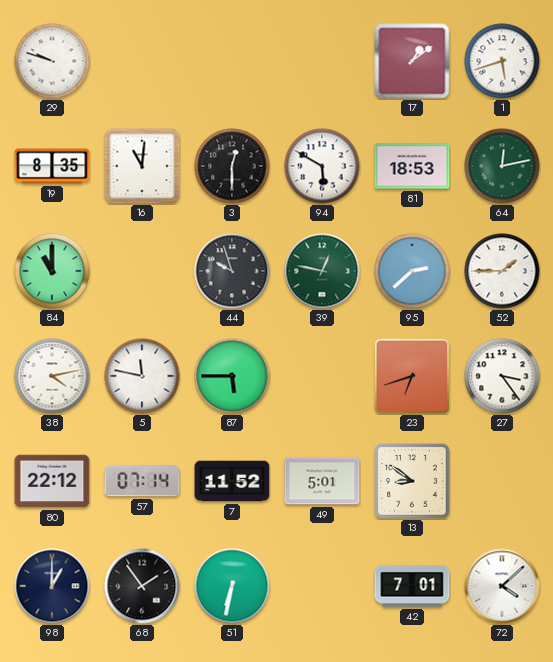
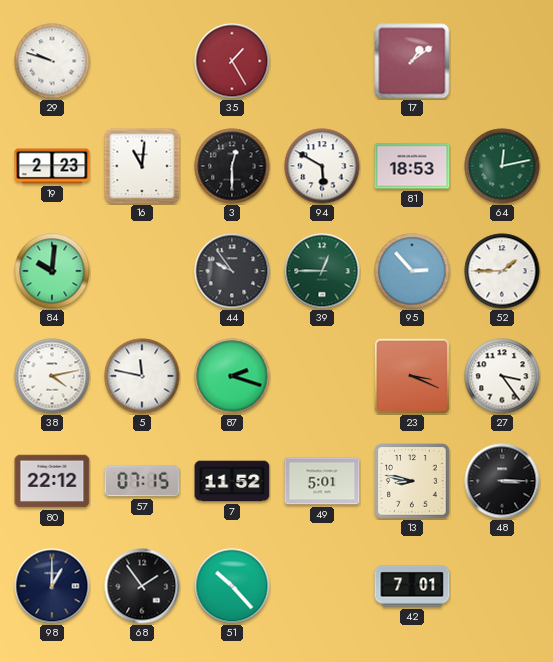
35: none -> 1:25 (232, 61)
1: 5:42 -> none (502, 61)
19: 8:35 -> 2:23 (52, 166)
84: 11:00 -> 10:01 (52, 271)
44: 9:57 -> 9:54 (232, 271)
39: 12:47 -> 12:45 (322, 271)
95: 2:38 -> 2:53 (412, 271)
87: 5:45 -> 2:18 (232, 376)
23: 6:42 -> 3:19 (411, 375)
57: 07:14 -> 07:15 (142, 481)
13: 8:51 -> 8:47 (412, 481)
48: none -> 3:15 (502, 481)
51: 6:32 -> 10:23 (232, 586)
72: 4:08 -> none (502, 586)
